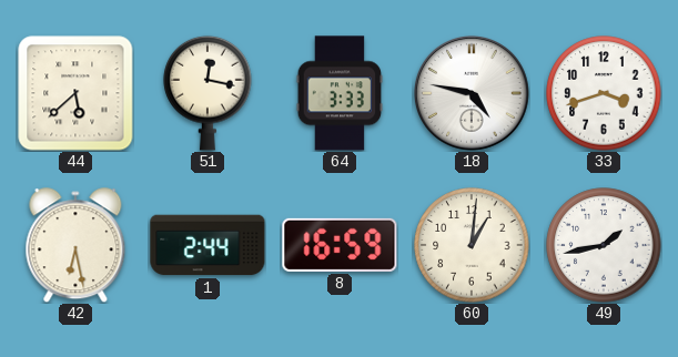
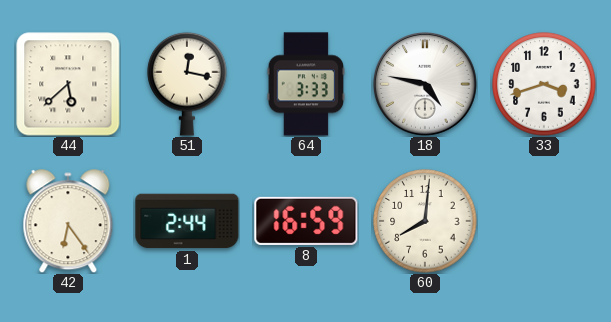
42: 6:28 -> 6:24 (68, 221)
60: 1:01 -> 8:01 (425, 221)
49: 1:43 -> none (604, 245)
